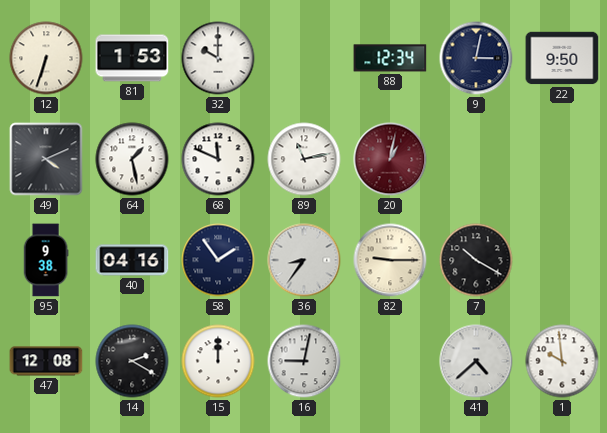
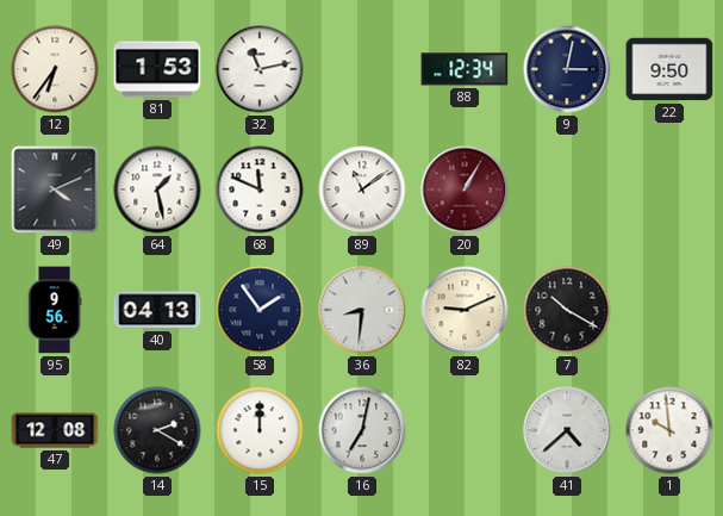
12: 6:33 -> 6:36 (55, 69)
32: 10:00 -> 11:13 (260, 69)
89: 11:13 -> 11:09 (362, 189)
20: 1:02 -> 1:05 (465, 189)
95: 9:38 -> 9:56 (55, 310)
40: 04:16 -> 04:13 (157, 310)
36: 8:36 -> 8:31 (362, 310)
82: 9:15 -> 9:11 (465, 310)
16: 9:02 -> 7:02 (362, 430)
